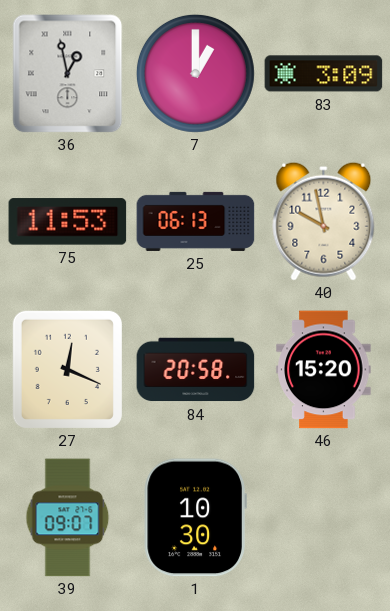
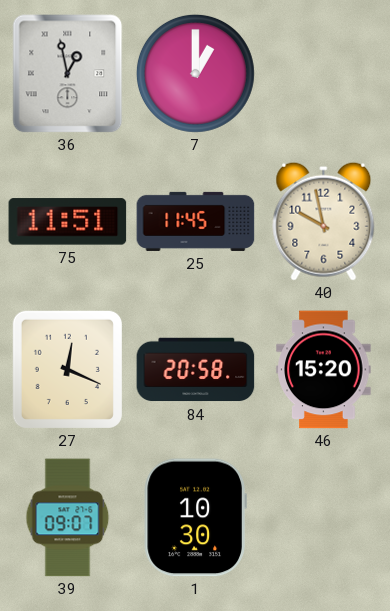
83: 3:09 -> none (324, 74)
75: 11:53 -> 11:51 (68, 222)
25: 06:13 -> 11:45 (196, 221)
